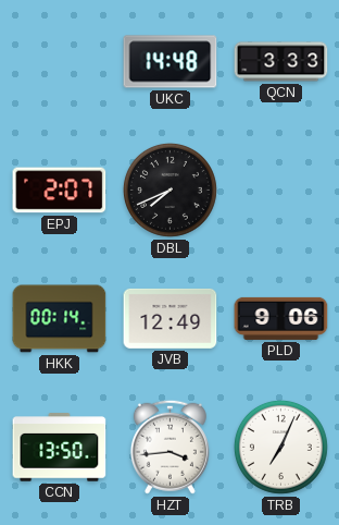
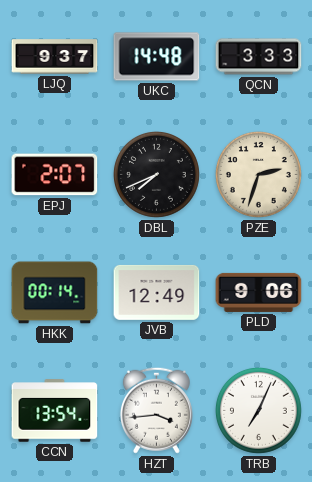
LJQ: none -> 9:37 (55, 57)
PZE: none -> 2:33 (258, 174)
CCN: 13:50 -> 13:54 (55, 411)
